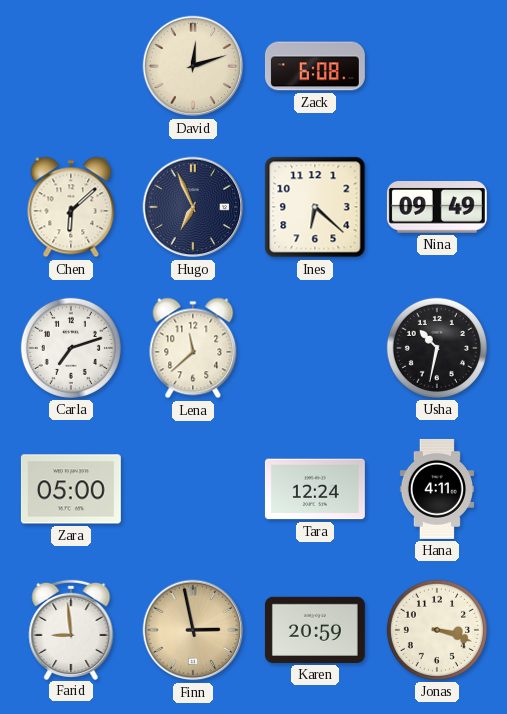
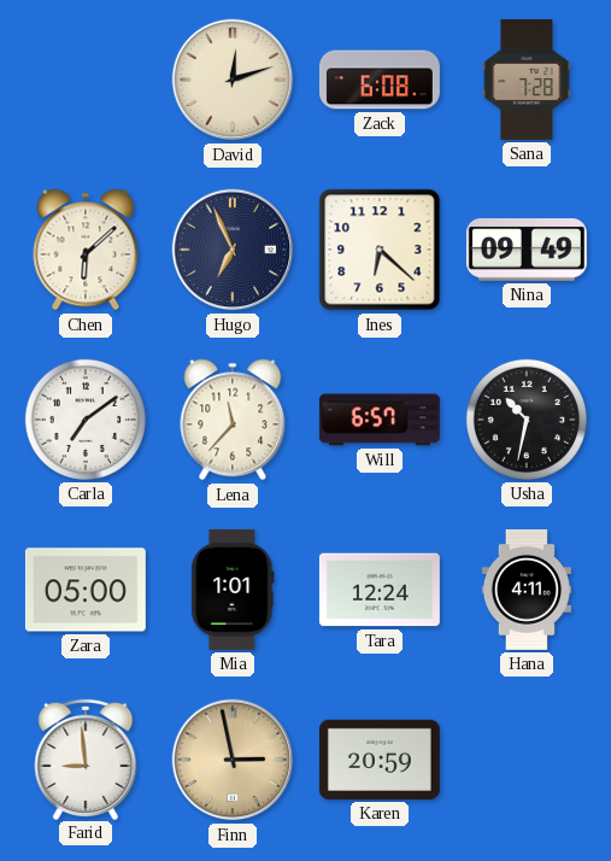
Sana: none -> 7:28 (527, 80)
Carla: 7:12 -> 7:09 (86, 420)
Lena: 11:38 -> 11:37 (233, 420)
Will: none -> 6:57 (380, 420)
Mia: none -> 1:01 (233, 590)
Jonas: 3:18 -> none (437, 630)
